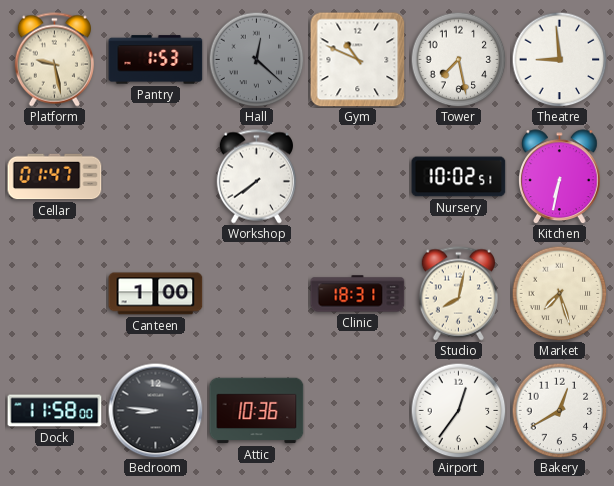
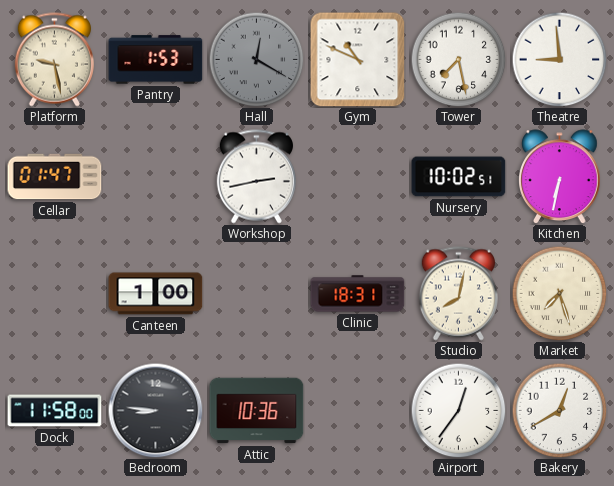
Hall: 12:22 -> 12:20 (256, 59)
Workshop: 7:39 -> 2:43 (256, 177)
